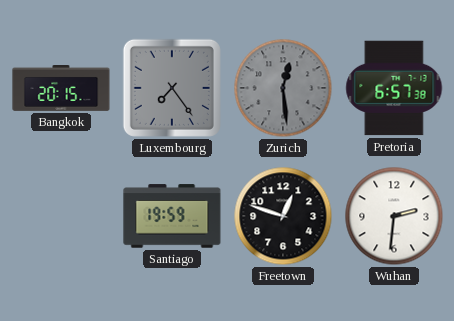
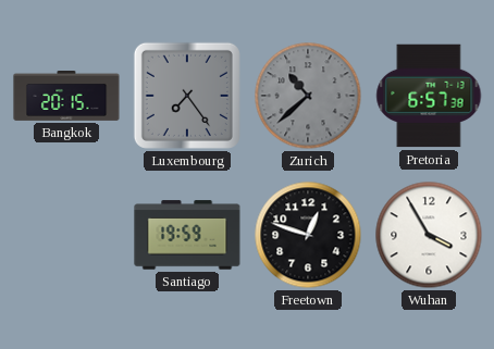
Zurich: 12:29 -> 10:38 (308, 96)
Wuhan: 2:31 -> 3:55 (429, 235)
